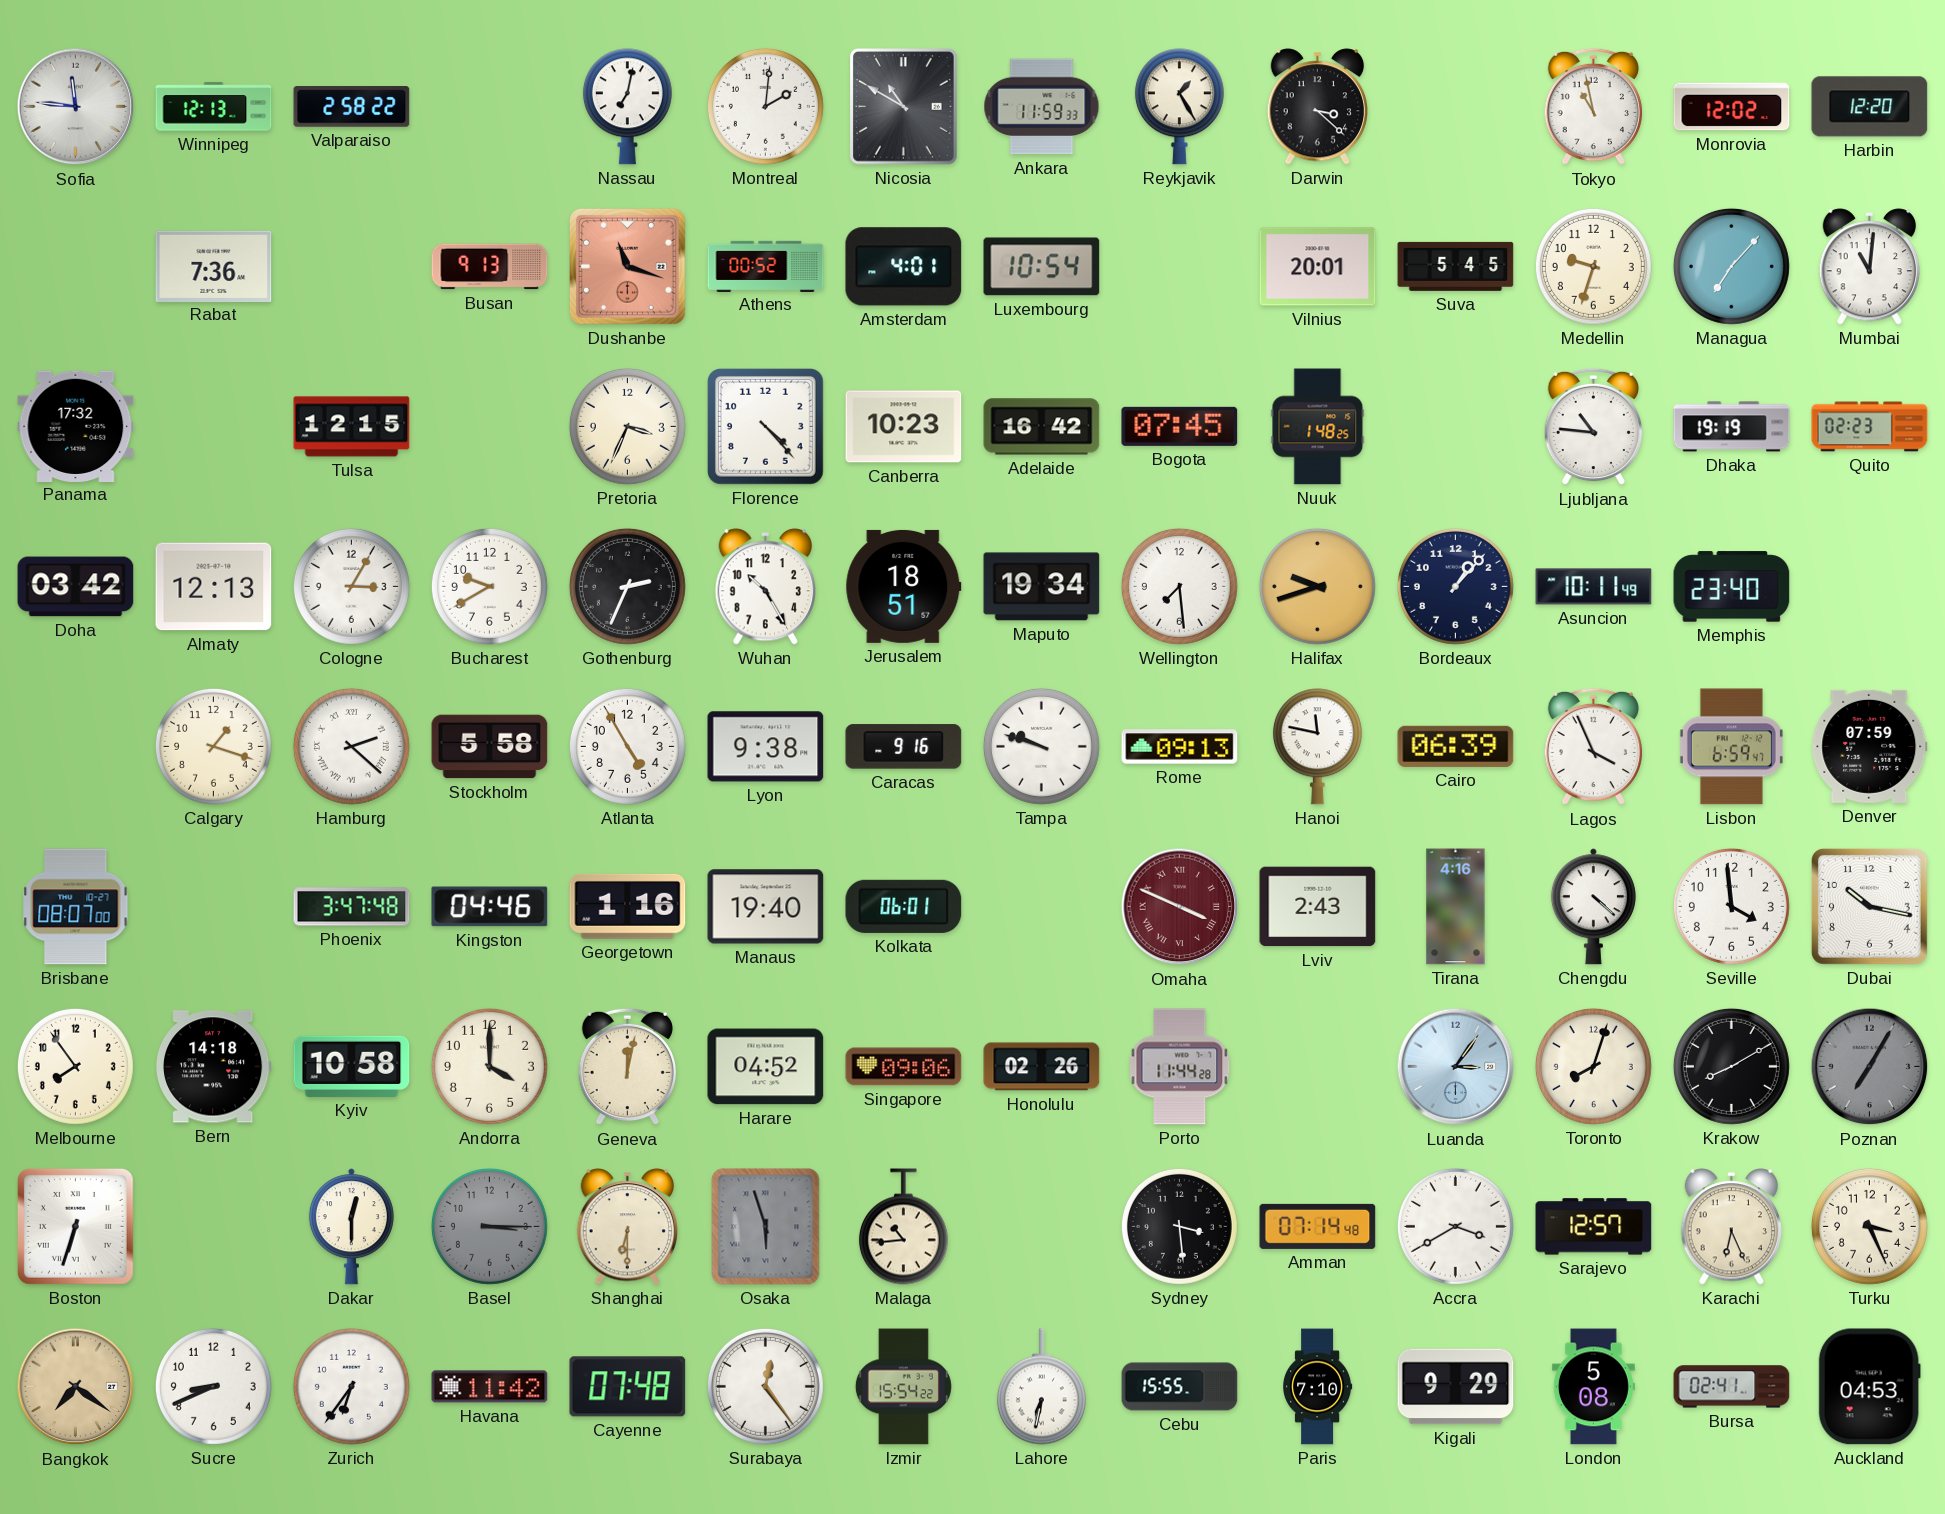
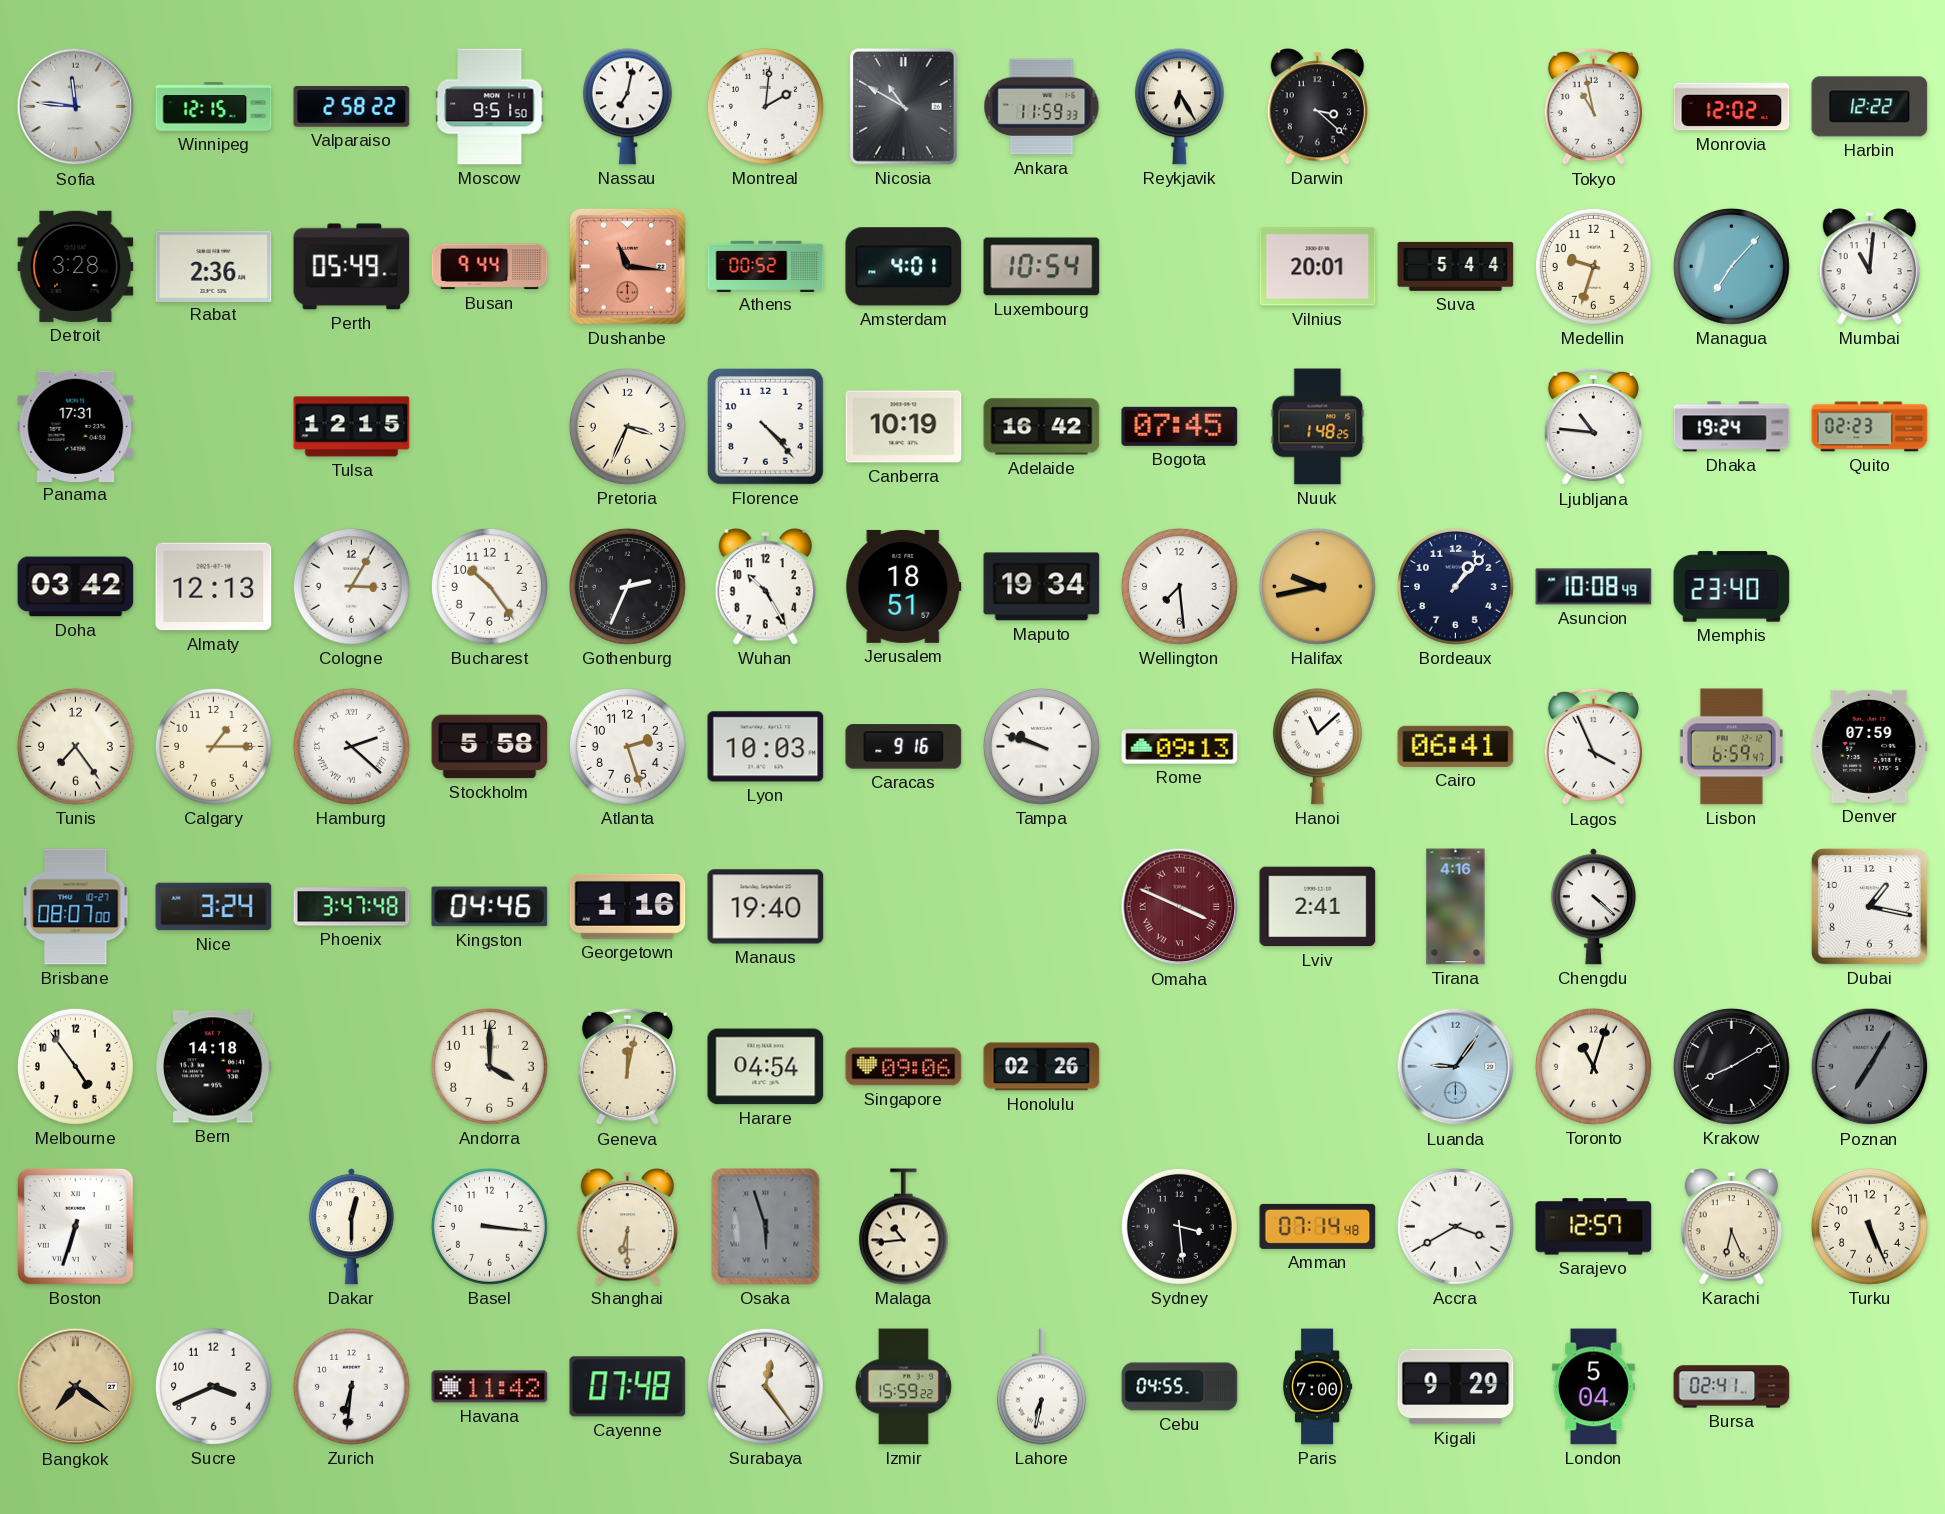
Winnipeg: 12:13 -> 12:15 (214, 107)
Moscow: none -> 9:51 (490, 107)
Reykjavik: 1:25 -> 6:25 (1179, 107)
Harbin: 12:20 -> 12:22 (1870, 107)
Detroit: none -> 3:28 (76, 266)
Rabat: 7:36 -> 2:36 (214, 266)
Perth: none -> 05:49 (352, 267)
Busan: 9:13 -> 9:44 (490, 267)
Dushanbe: 11:18 -> 11:16 (627, 266)
Suva: 5:45 -> 5:44 (1456, 266)
Panama: 17:32 -> 17:31 (76, 426)
Canberra: 10:23 -> 10:19 (904, 427)
Dhaka: 19:19 -> 19:24 (1732, 427)
Bucharest: 9:40 -> 10:24 (489, 586)
Halifax: 9:42 -> 9:43 (1317, 586)
Asuncion: 10:11 -> 10:08 (1594, 587)
Tunis: none -> 7:24 (75, 746)
Calgary: 1:18 -> 1:15 (213, 746)
Atlanta: 4:55 -> 2:27 (627, 746)
Lyon: 9:38 -> 10:03 (766, 747)
Hanoi: 11:47 -> 11:08 (1317, 747)
Cairo: 06:39 -> 06:41 (1456, 746)
Nice: none -> 3:24 (214, 907)
Kolkata: 06:01 -> none (904, 906)
Lviv: 2:43 -> 2:41 (1318, 907)
Seville: 3:59 -> none (1731, 906)
Dubai: 10:17 -> 1:17 (1869, 906)
Melbourne: 7:54 -> 4:54 (75, 1066)
Kyiv: 10:58 -> none (352, 1066)
Harare: 04:52 -> 04:54 (766, 1067)
Porto: 11:44 -> none (1180, 1067)
Luanda: 3:06 -> 9:06 (1456, 1067)
Toronto: 8:03 -> 11:03 (1593, 1066)
Basel: 3:15 -> 3:16 (489, 1226)
Basel dial: grey -> white (489, 1226)
Turku: 3:26 -> 5:26 (1869, 1226)
Sucre: 8:41 -> 3:41 (213, 1386)
Zurich: 6:36 -> 6:31 (351, 1386)
Izmir: 15:54 -> 15:59 (903, 1387)
Cebu: 15:55 -> 04:55 (1180, 1387)
Paris: 7:10 -> 7:00 (1318, 1387)
London: 5:08 -> 5:04 (1593, 1387)
Auckland: 04:53 -> none (1869, 1387)
